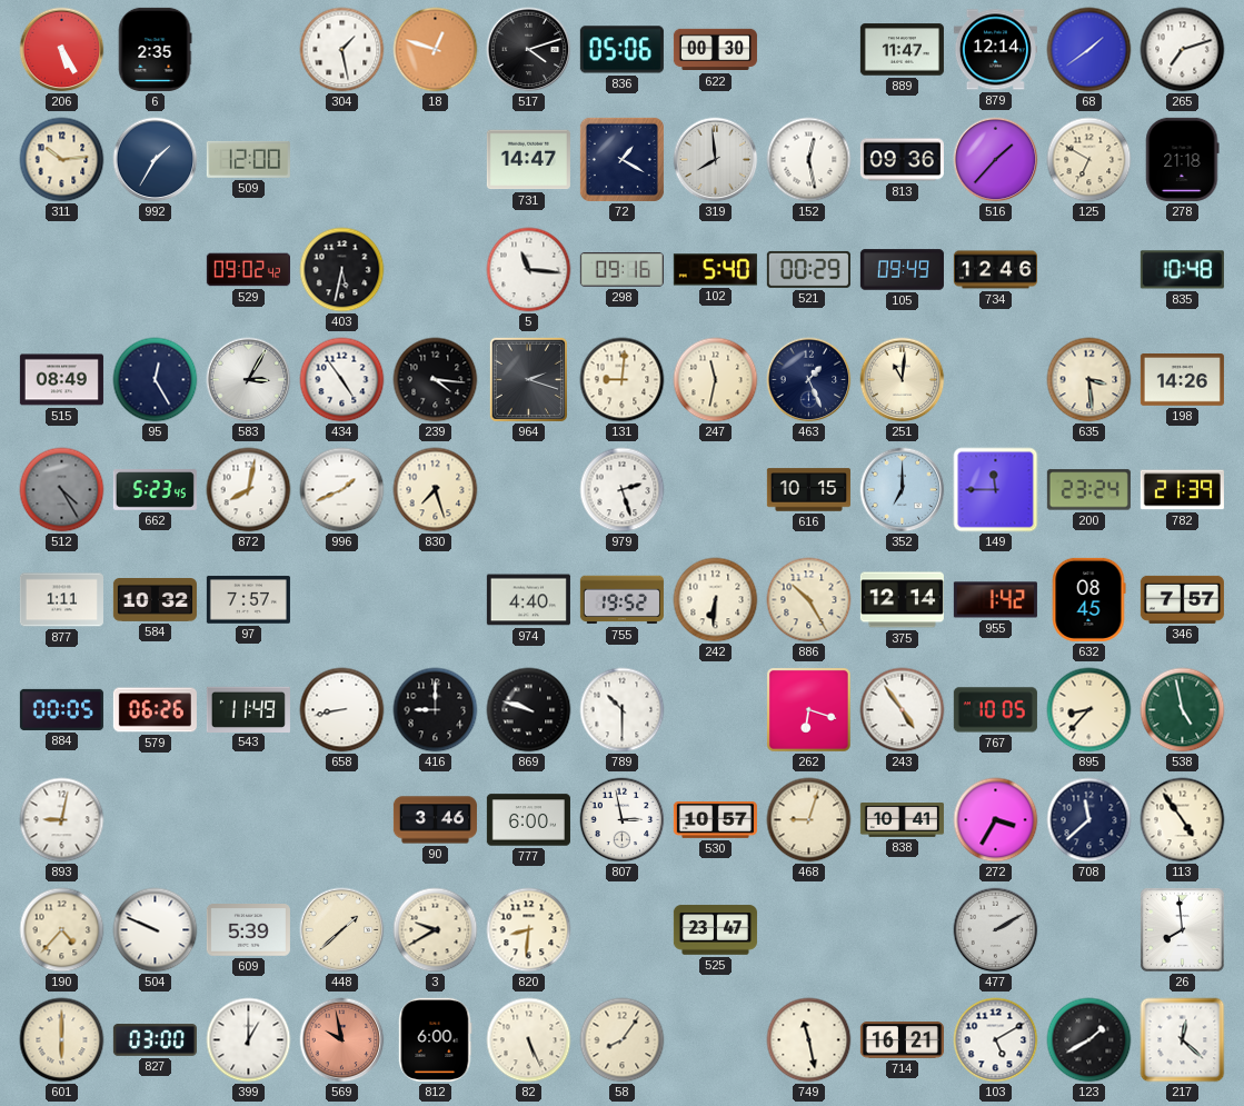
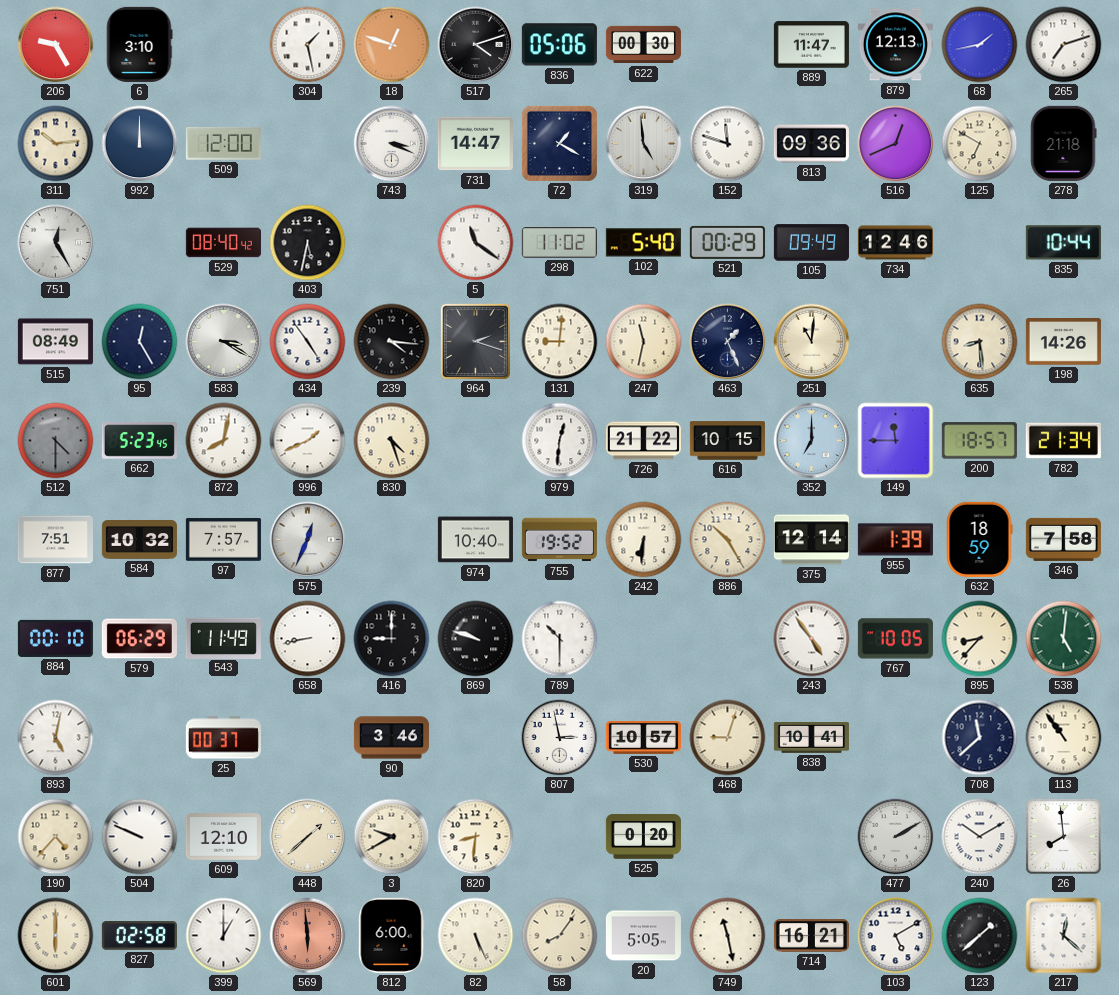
206: 5:25 -> 9:25 (56, 45)
6: 2:35 -> 3:10 (139, 44)
879: 12:14 -> 12:13 (895, 45)
68: 1:39 -> 1:43 (980, 45)
992: 1:35 -> 12:00 (140, 144)
743: none -> 3:19 (392, 144)
319: 7:59 -> 4:59 (644, 144)
152: 12:28 -> 11:48 (728, 144)
516: 1:37 -> 12:41 (896, 144)
751: none -> 12:25 (56, 243)
529: 09:02 -> 08:40 (223, 243)
5: 11:16 -> 11:21 (476, 243)
298: 09:16 -> 11:02 (559, 243)
835: 10:48 -> 10:44 (1063, 243)
583: 3:05 -> 3:20 (224, 342)
635: 3:29 -> 8:29 (980, 342)
512: 4:25 -> 4:30 (56, 441)
830: 7:27 -> 4:27 (392, 441)
979: 2:27 -> 12:31 (560, 441)
726: none -> 21:22 (643, 441)
200: 23:24 -> 18:57 (979, 441)
782: 21:39 -> 21:34 (1063, 441)
877: 1:11 -> 7:51 (55, 540)
575: none -> 12:34 (308, 540)
974: 4:40 -> 10:40 (475, 540)
955: 1:42 -> 1:39 (895, 540)
632: 08:45 -> 18:59 (979, 539)
346: 7:57 -> 7:58 (1063, 539)
884: 00:05 -> 00:10 (55, 638)
579: 06:26 -> 06:29 (139, 639)
262: 6:18 -> none (808, 709)
538: 4:58 -> 5:01 (1064, 639)
893: 9:02 -> 5:02 (56, 738)
25: none -> 00:37 (223, 738)
777: 6:00 -> none (528, 820)
272: 3:35 -> none (996, 820)
113: 4:54 -> 10:54 (1064, 738)
609: 5:39 -> 12:10 (223, 837)
525: 23:47 -> 0:20 (643, 837)
240: none -> 10:10 (980, 837)
827: 03:00 -> 02:58 (139, 936)
569: 9:58 -> 5:59 (308, 936)
20: none -> 5:05 (643, 936)
123: 1:40 -> 1:38 (980, 936)
